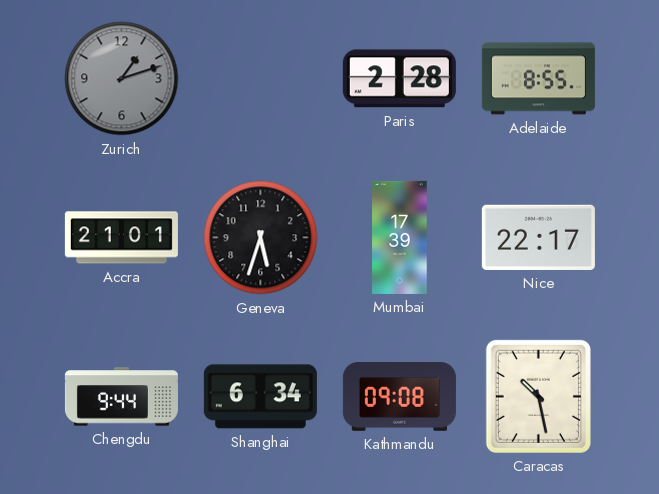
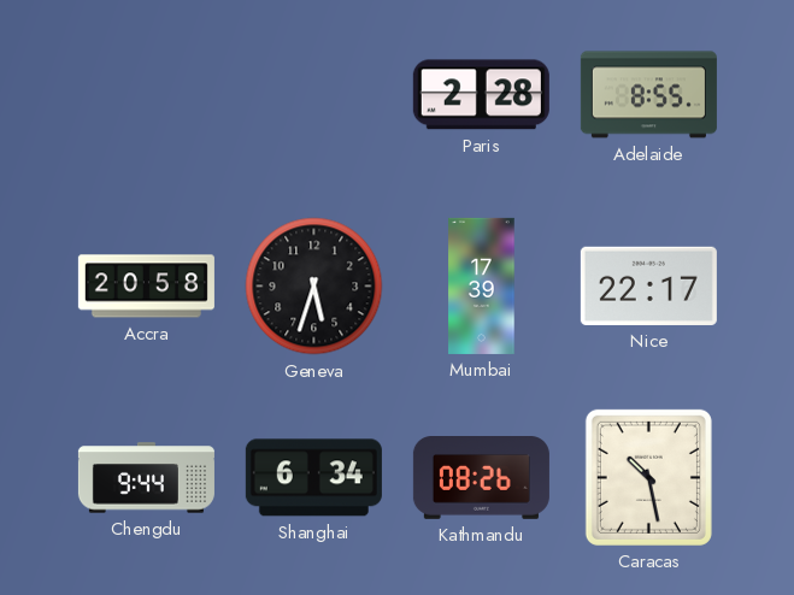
Zurich: 1:12 -> none (122, 79)
Accra: 21:01 -> 20:58 (146, 287)
Kathmandu: 09:08 -> 08:26 (481, 478)
